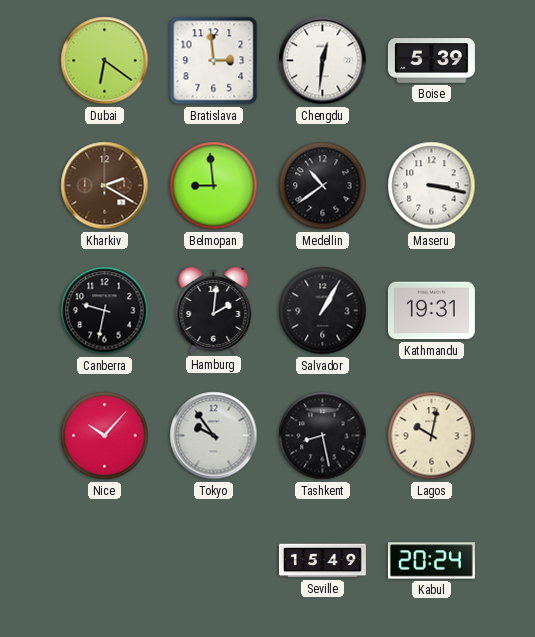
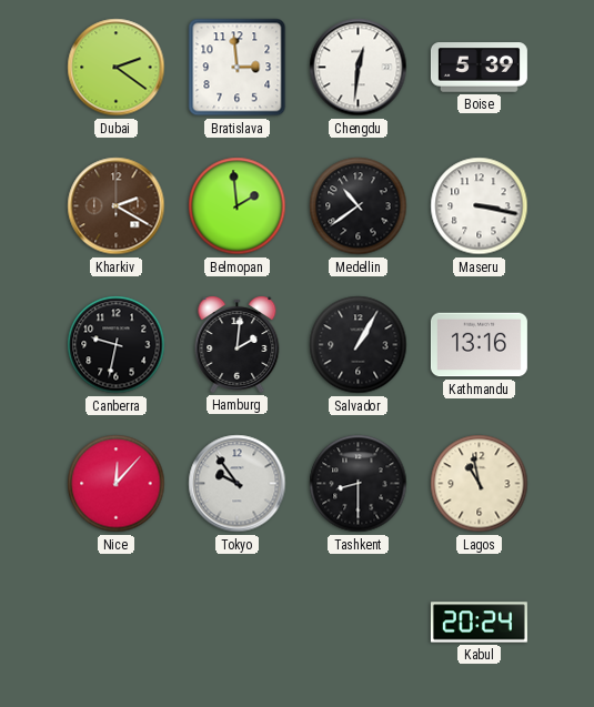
Dubai: 6:21 -> 2:21 (117, 68)
Belmopan: 8:59 -> 1:59 (238, 206)
Kathmandu: 19:31 -> 13:16 (479, 345)
Nice: 10:07 -> 12:07 (117, 484)
Tashkent: 8:28 -> 8:30 (359, 484)
Lagos: 10:02 -> 10:58 (480, 484)
Seville: 15:49 -> none (322, 561)
